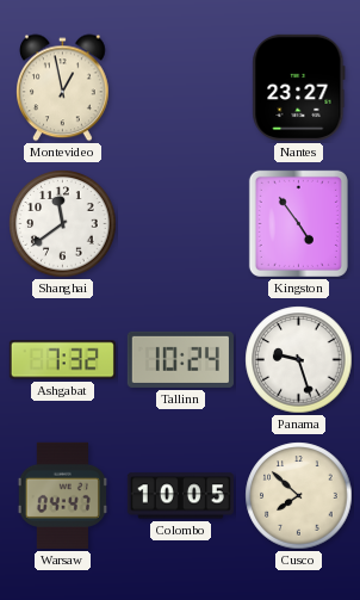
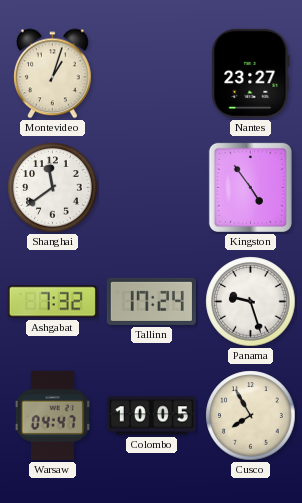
Montevideo: 12:58 -> 1:03 (53, 74)
Tallinn: 10:24 -> 17:24 (151, 301)
Cusco: 7:52 -> 7:55 (251, 416)
